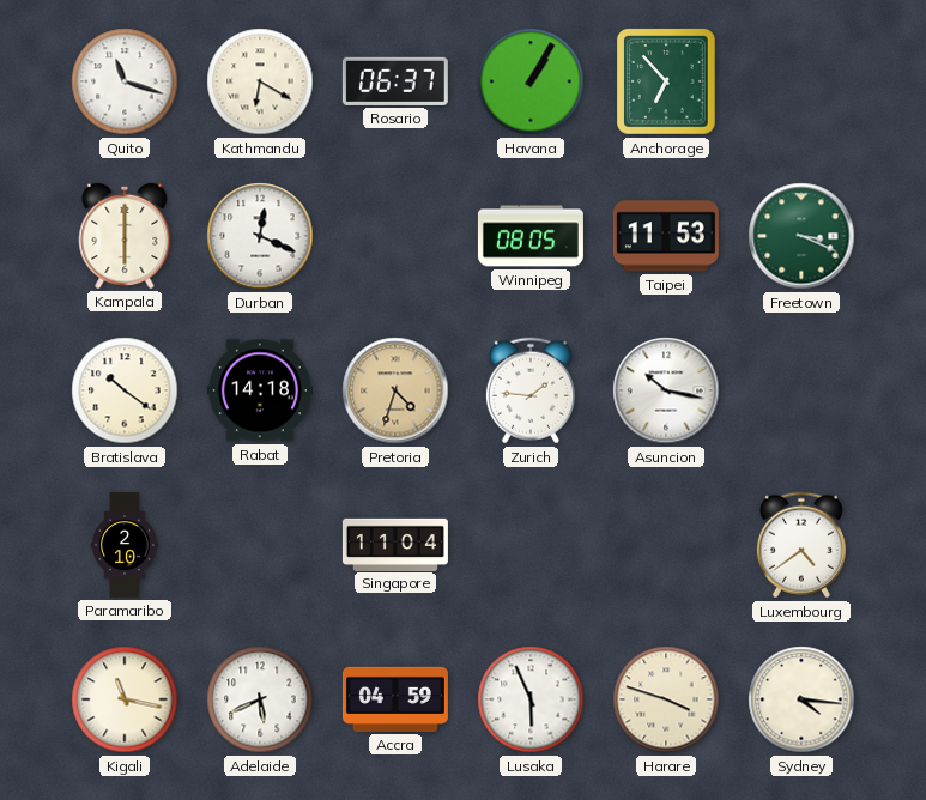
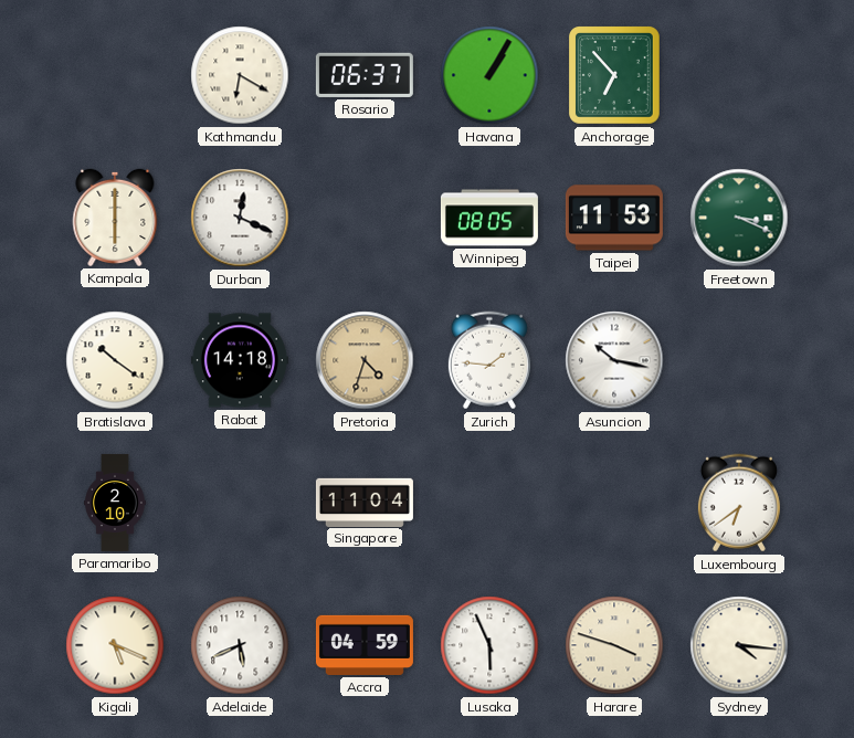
Quito: 11:18 -> none (125, 81)
Luxembourg: 4:39 -> 6:39 (739, 503)
Kigali: 11:17 -> 5:19 (115, 645)
